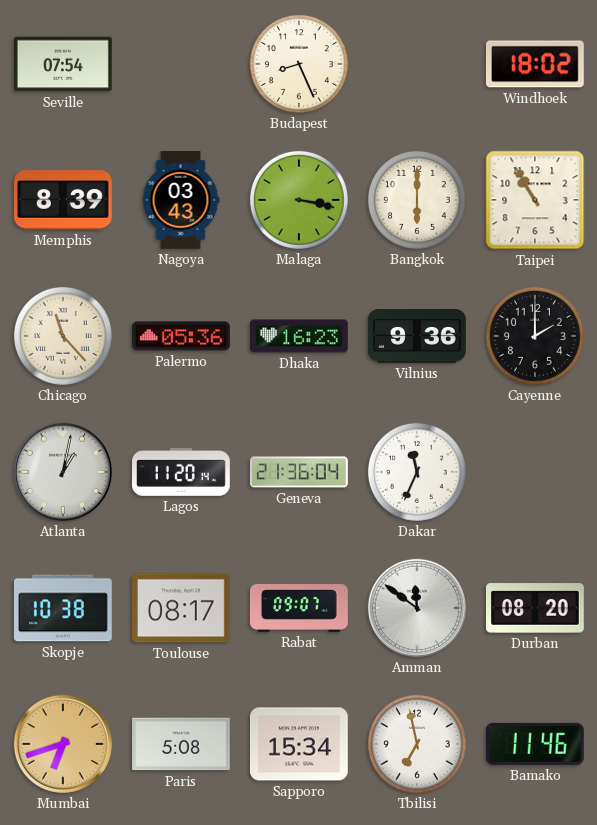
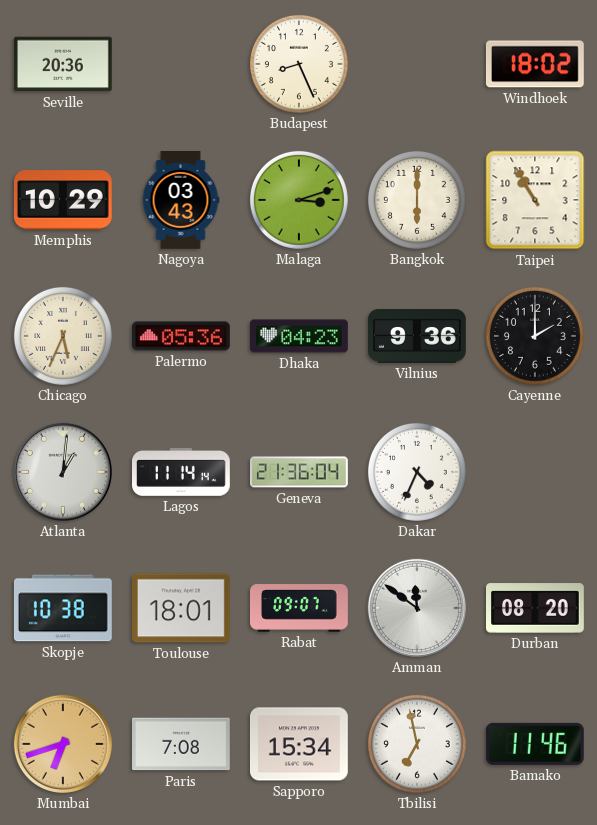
Seville: 07:54 -> 20:36 (64, 64)
Memphis: 8:39 -> 10:29 (64, 200)
Malaga: 3:17 -> 3:12 (299, 200)
Chicago: 11:23 -> 5:34 (63, 336)
Dhaka: 16:23 -> 04:23 (300, 336)
Atlanta: 1:02 -> 1:01 (63, 472)
Lagos: 11:20 -> 11:14 (182, 473)
Dakar: 11:34 -> 4:34 (417, 472)
Toulouse: 08:17 -> 18:01 (182, 608)
Paris: 5:08 -> 7:08 (182, 744)
